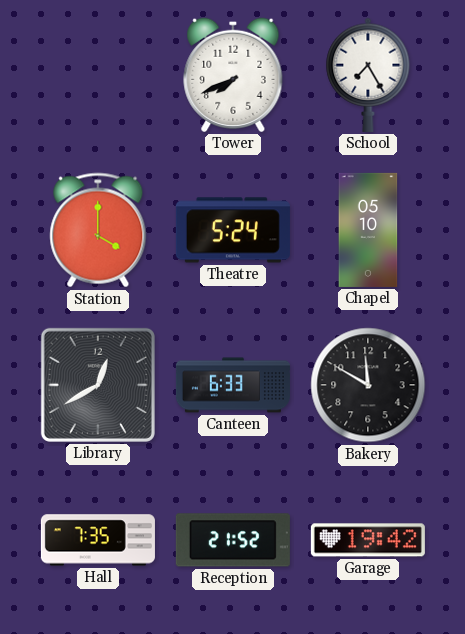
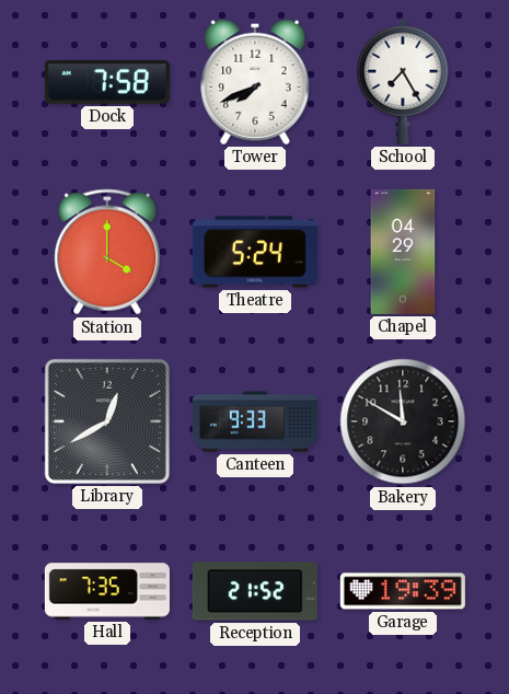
Dock: none -> 7:58 (107, 83)
Chapel: 05:10 -> 04:29 (403, 252)
Canteen: 6:33 -> 9:33 (255, 421)
Garage: 19:42 -> 19:39 (403, 591)
